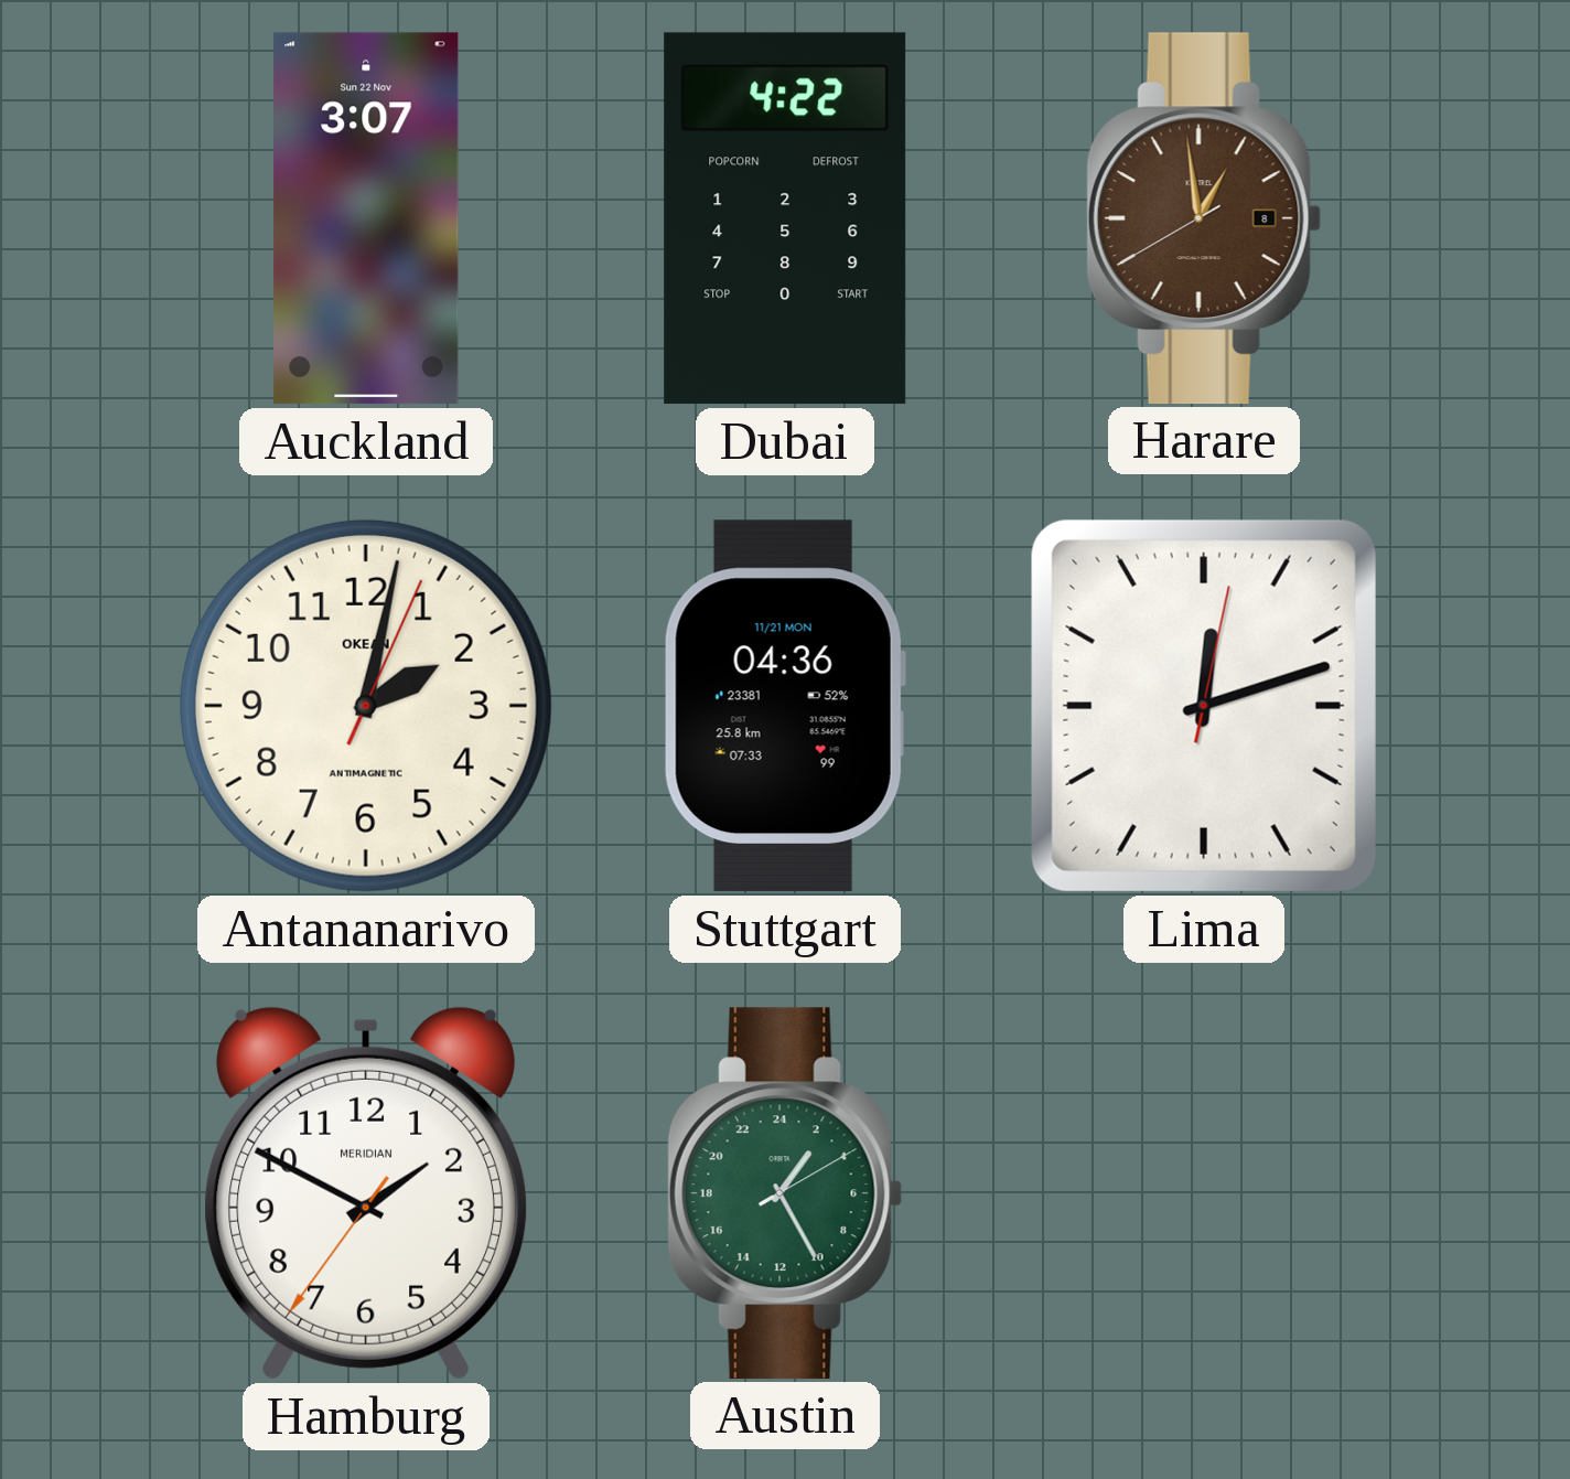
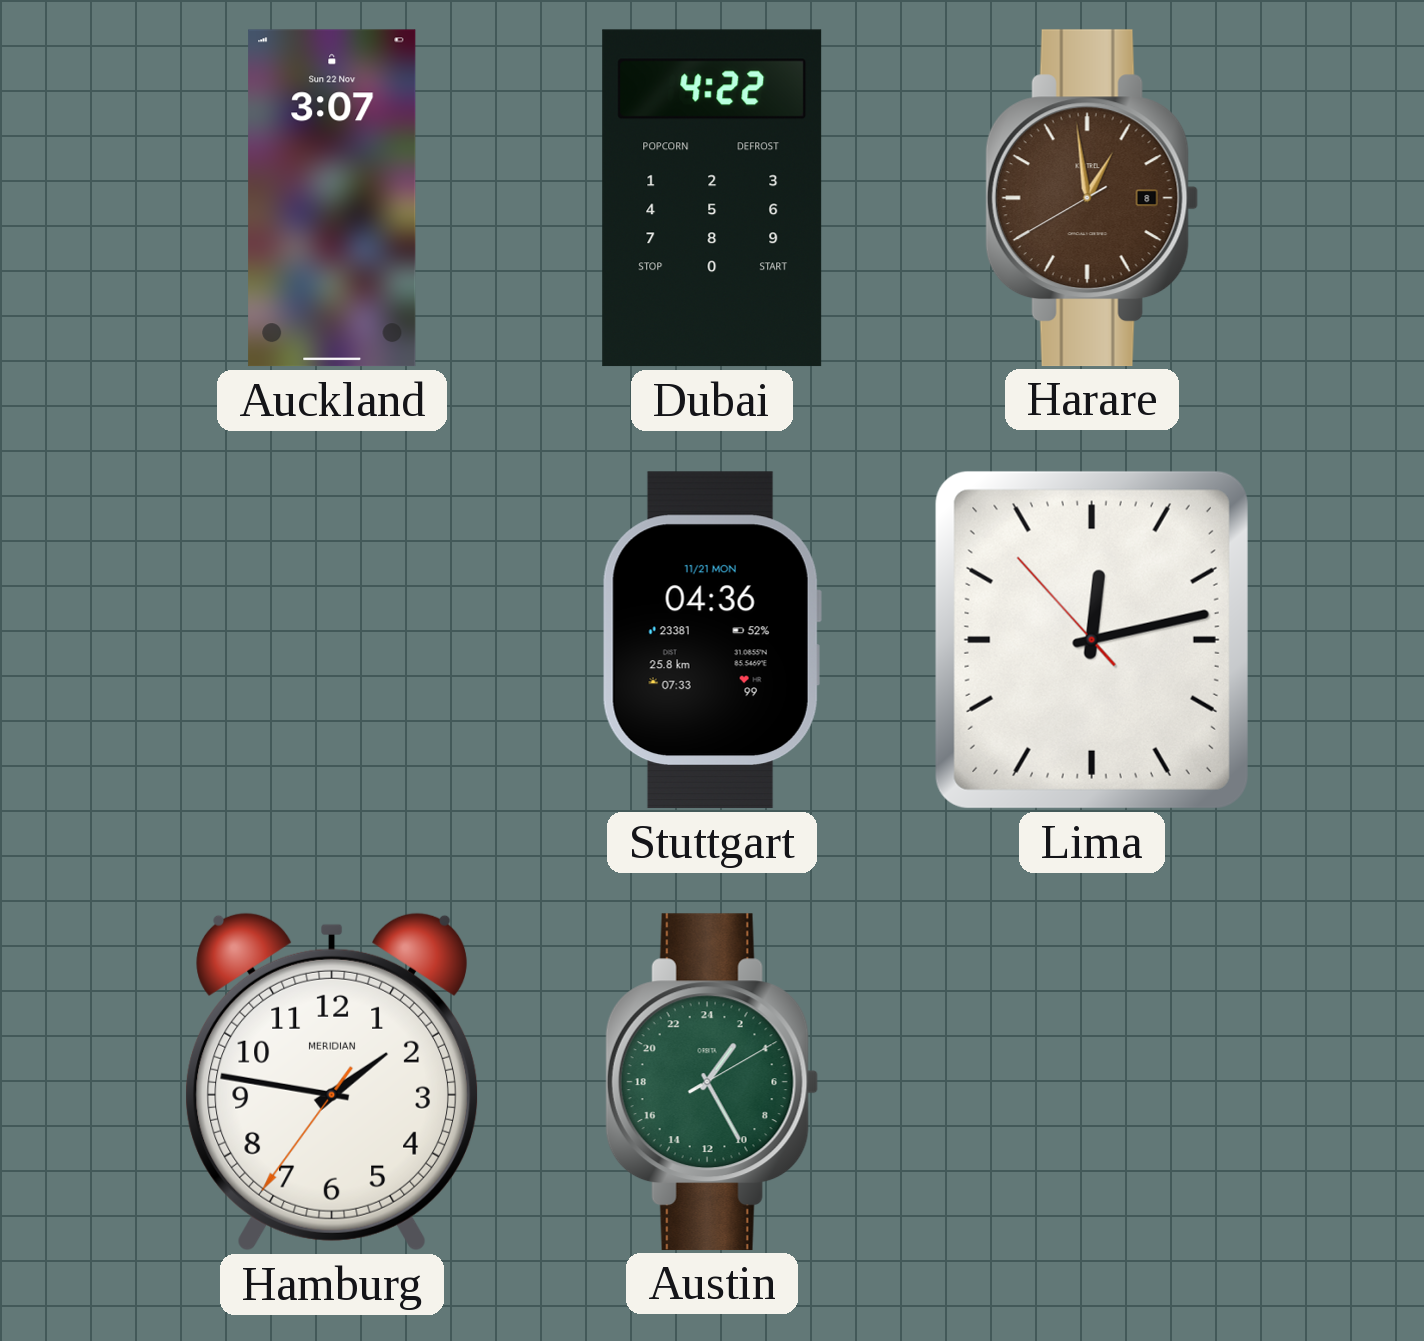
Antananarivo: 2:02 -> none (366, 706)
Lima: 12:12:02 -> 12:12:53 (1092, 640)
Hamburg: 1:49 -> 1:46 (332, 1082)
